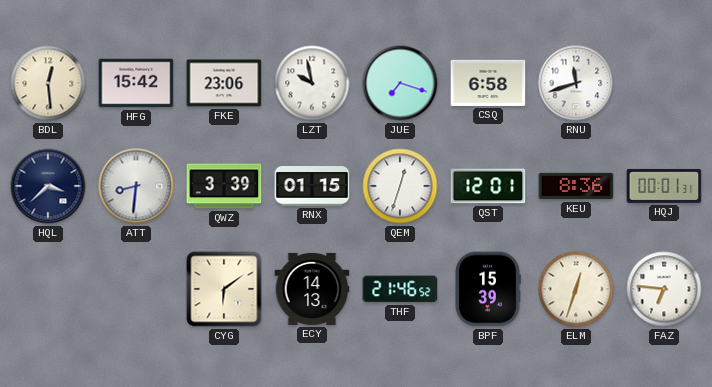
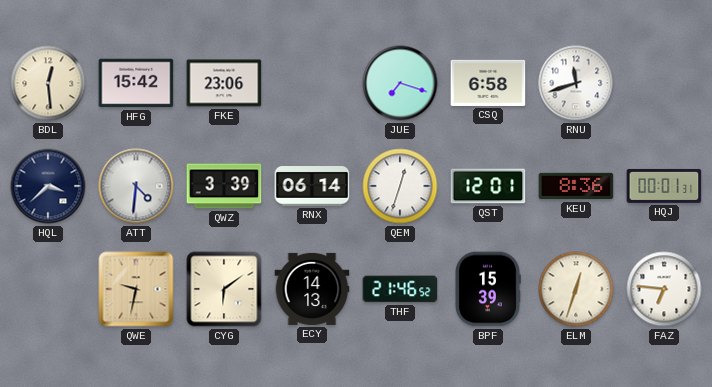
LZT: 9:58 -> none (312, 83)
ATT: 8:31 -> 4:31 (136, 186)
RNX: 01:15 -> 06:14 (312, 187)
QWE: none -> 9:32 (136, 289)
